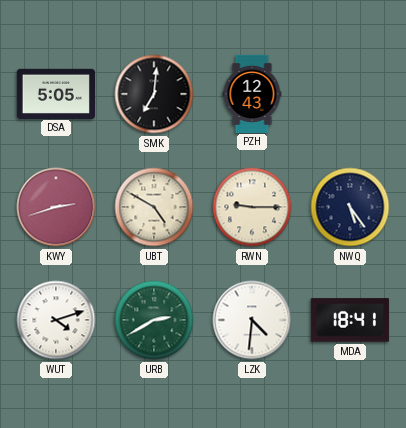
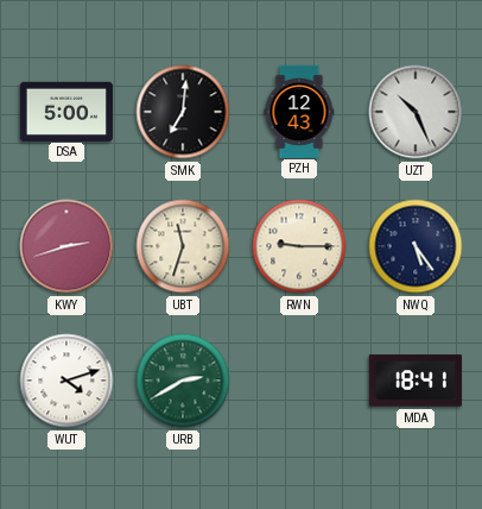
DSA: 5:05 -> 5:00 (65, 111)
UZT: none -> 10:26 (416, 112)
UBT: 4:50 -> 11:33 (183, 246)
LZK: 4:31 -> none (252, 320)
